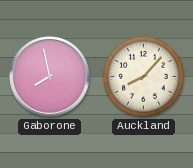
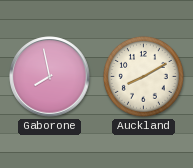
Auckland: 8:07 -> 8:10 (143, 76)
